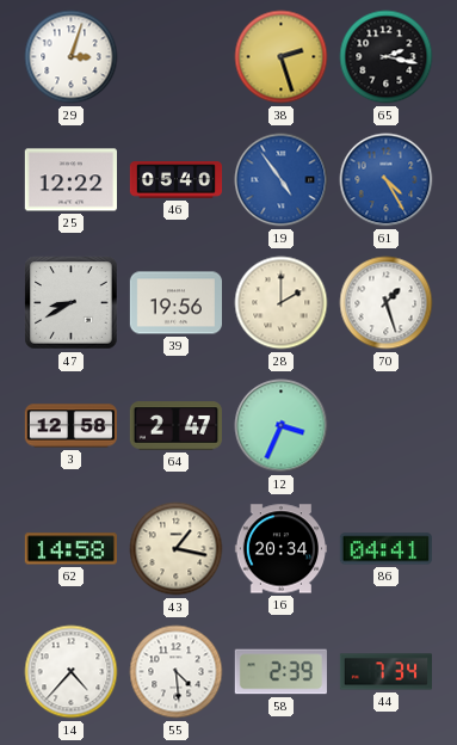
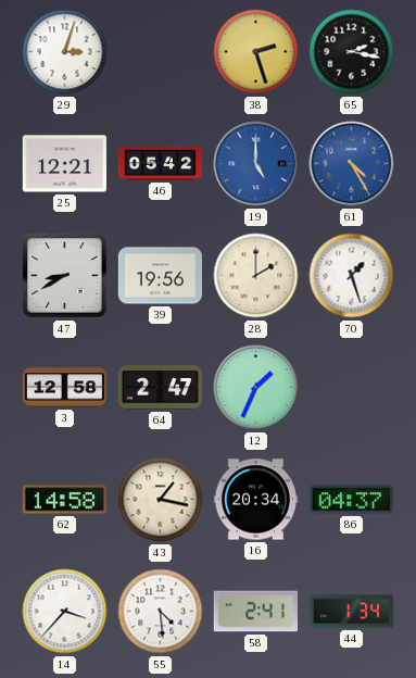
25: 12:22 -> 12:21 (64, 164)
46: 05:40 -> 05:42 (161, 164)
19: 4:54 -> 5:00 (256, 164)
12: 3:34 -> 1:34 (256, 388)
86: 04:41 -> 04:37 (351, 500)
14: 4:37 -> 3:37 (65, 612)
58: 2:39 -> 2:41 (255, 612)
44: 7:34 -> 1:34 (351, 612)
